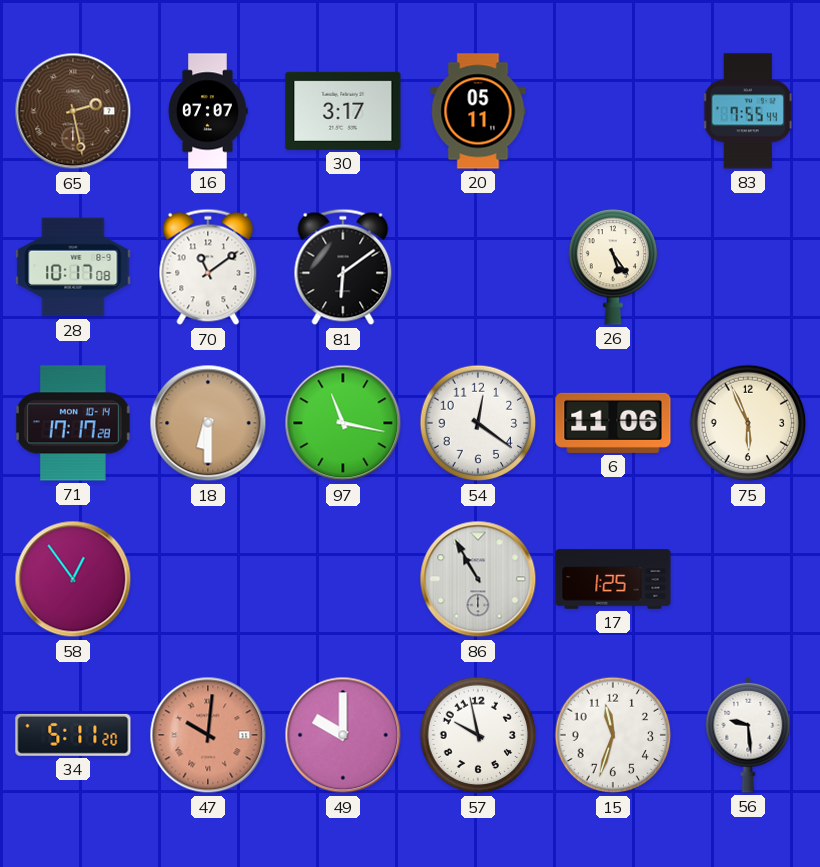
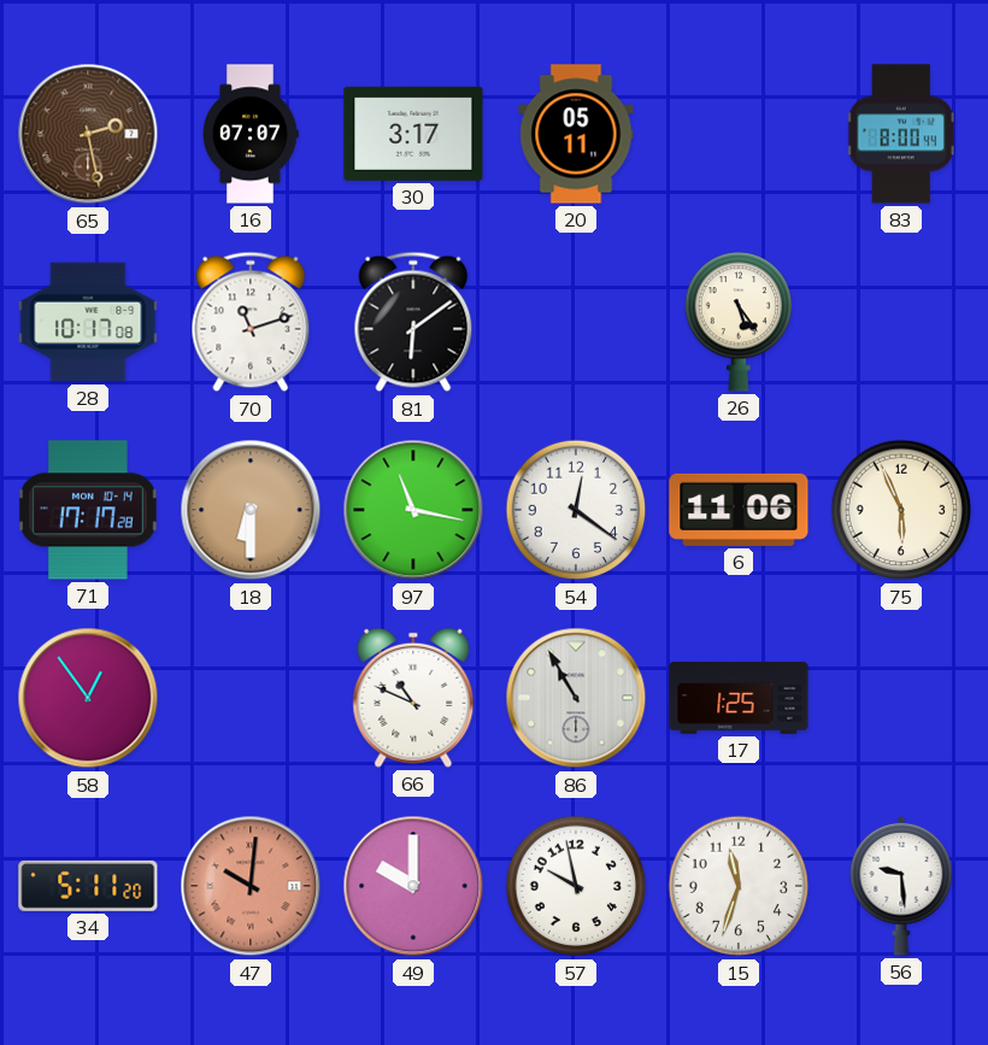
83: 7:55 -> 8:00 (902, 134)
70: 11:09 -> 11:12 (251, 322)
66: none -> 10:49 (413, 698)
